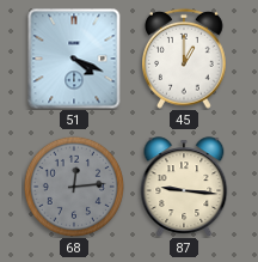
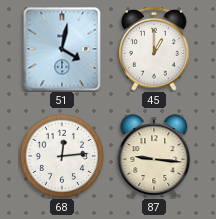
51: 4:19 -> 4:02 (62, 49)
68 dial: grey -> white (61, 155)
